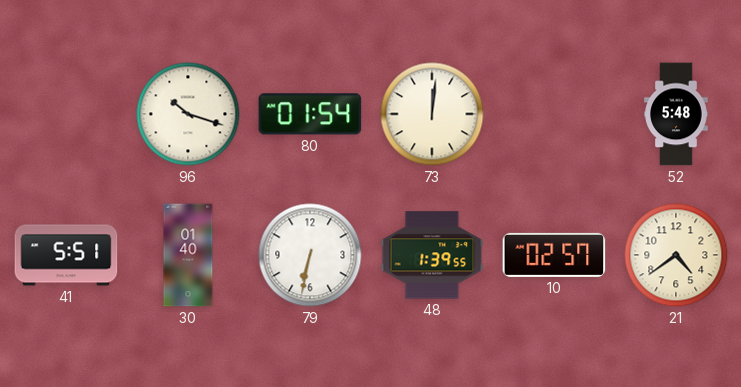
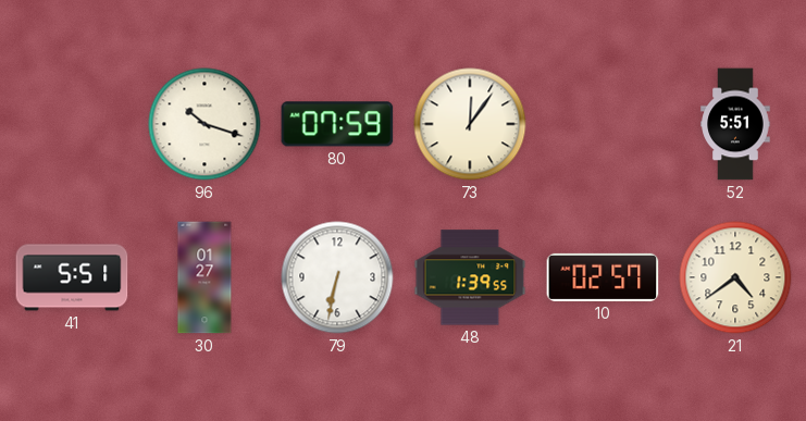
80: 01:54 -> 07:59 (337, 124)
73: 12:01 -> 12:06 (470, 124)
52: 5:48 -> 5:51 (735, 124)
30: 01:40 -> 01:27 (204, 277)
